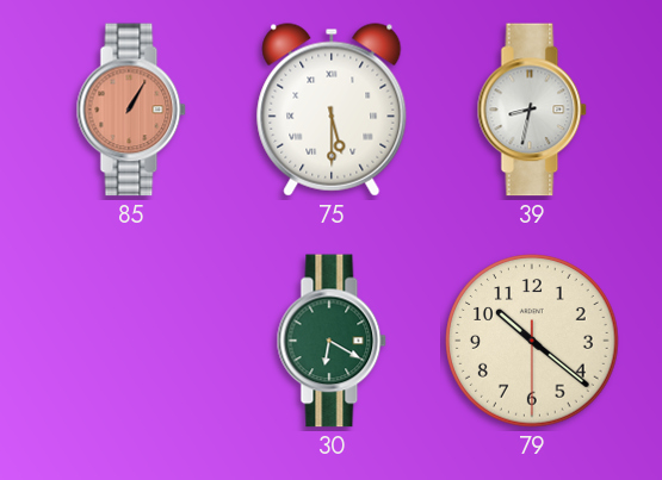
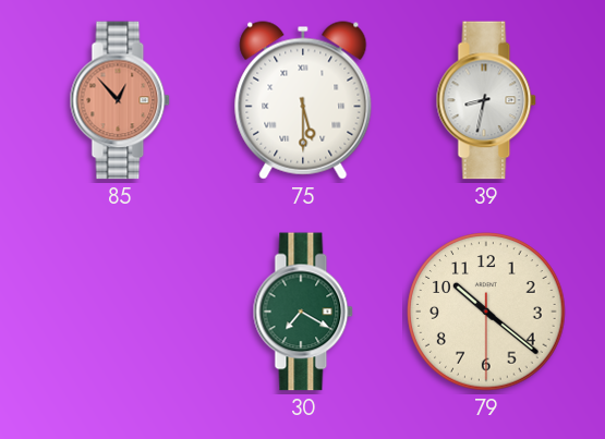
85: 1:05 -> 12:53 (120, 100)
30: 6:20 -> 7:20 (303, 312)
